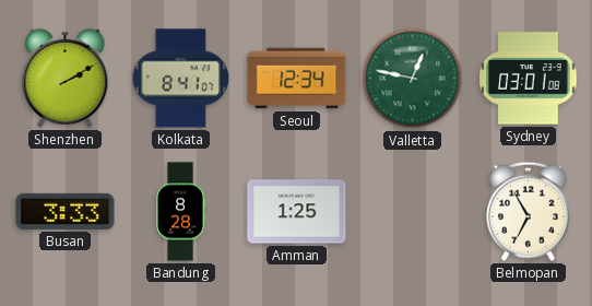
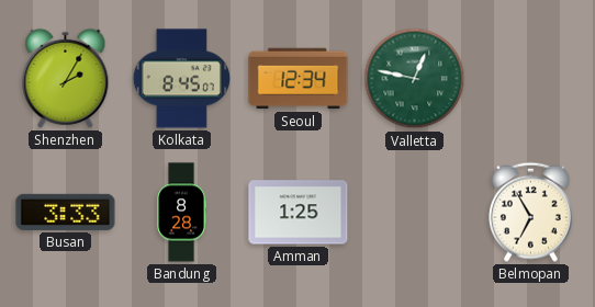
Shenzhen: 2:10 -> 2:05 (66, 78)
Kolkata: 8:41 -> 8:45 (181, 79)
Sydney: 03:01 -> none (529, 79)
